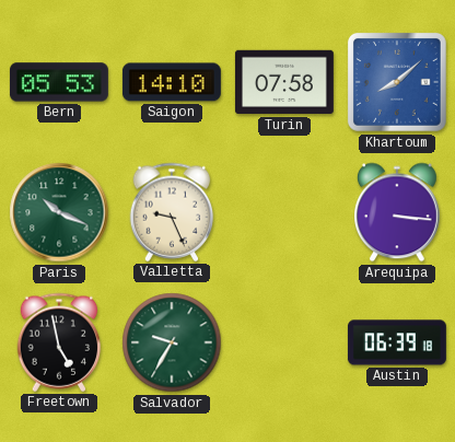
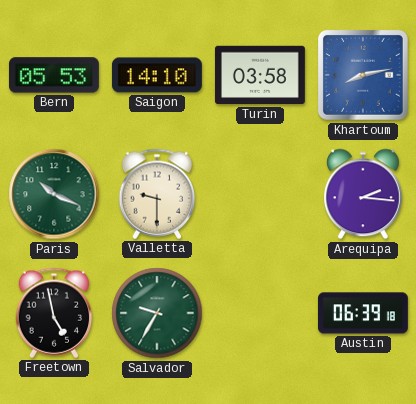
Turin: 07:58 -> 03:58 (260, 75)
Khartoum: 8:08 -> 8:13 (363, 75)
Valletta: 9:26 -> 9:30 (157, 194)
Arequipa: 3:16 -> 2:16 (364, 194)
